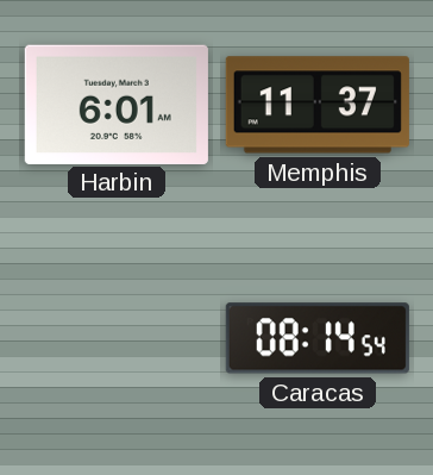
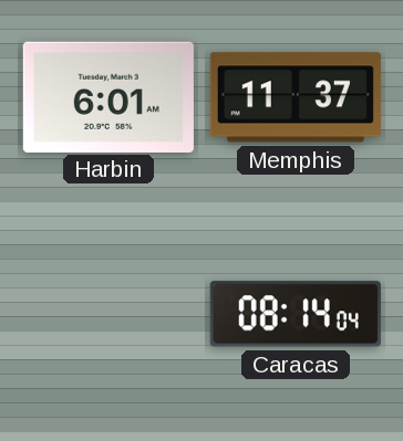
Caracas: 08:14:54 -> 08:14:04 (296, 314)
